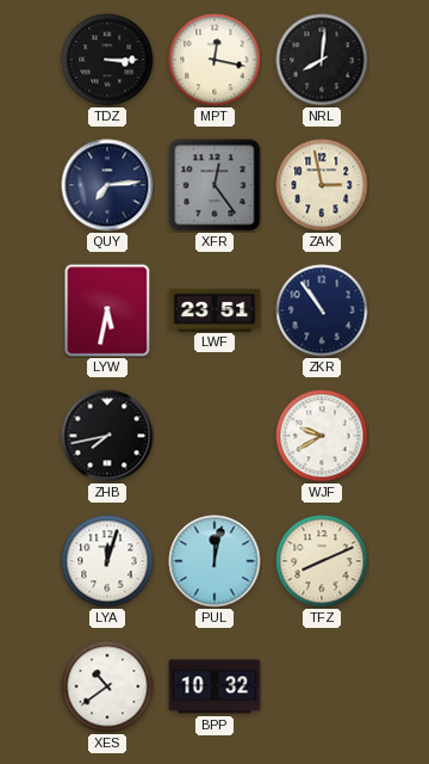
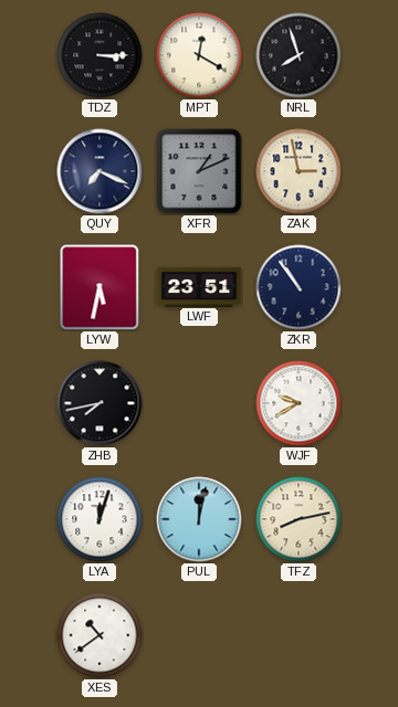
MPT: 12:17 -> 12:20 (199, 55)
NRL: 8:01 -> 7:57 (298, 55)
QUY: 7:14 -> 7:19 (99, 171)
XFR: 12:24 -> 1:11 (199, 171)
TFZ: 8:11 -> 8:13 (298, 519)
BPP: 10:32 -> none (214, 686)
